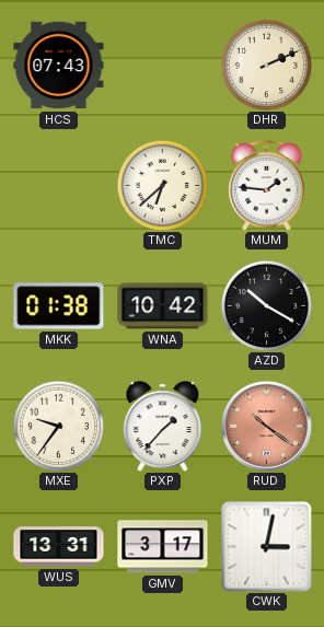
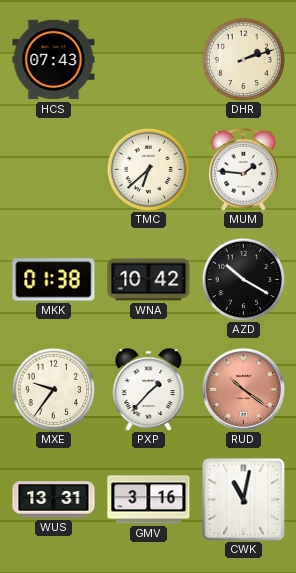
DHR: 2:11 -> 2:12 (243, 59)
GMV: 3:17 -> 3:16 (149, 500)
CWK: 3:02 -> 11:02 (244, 500)
